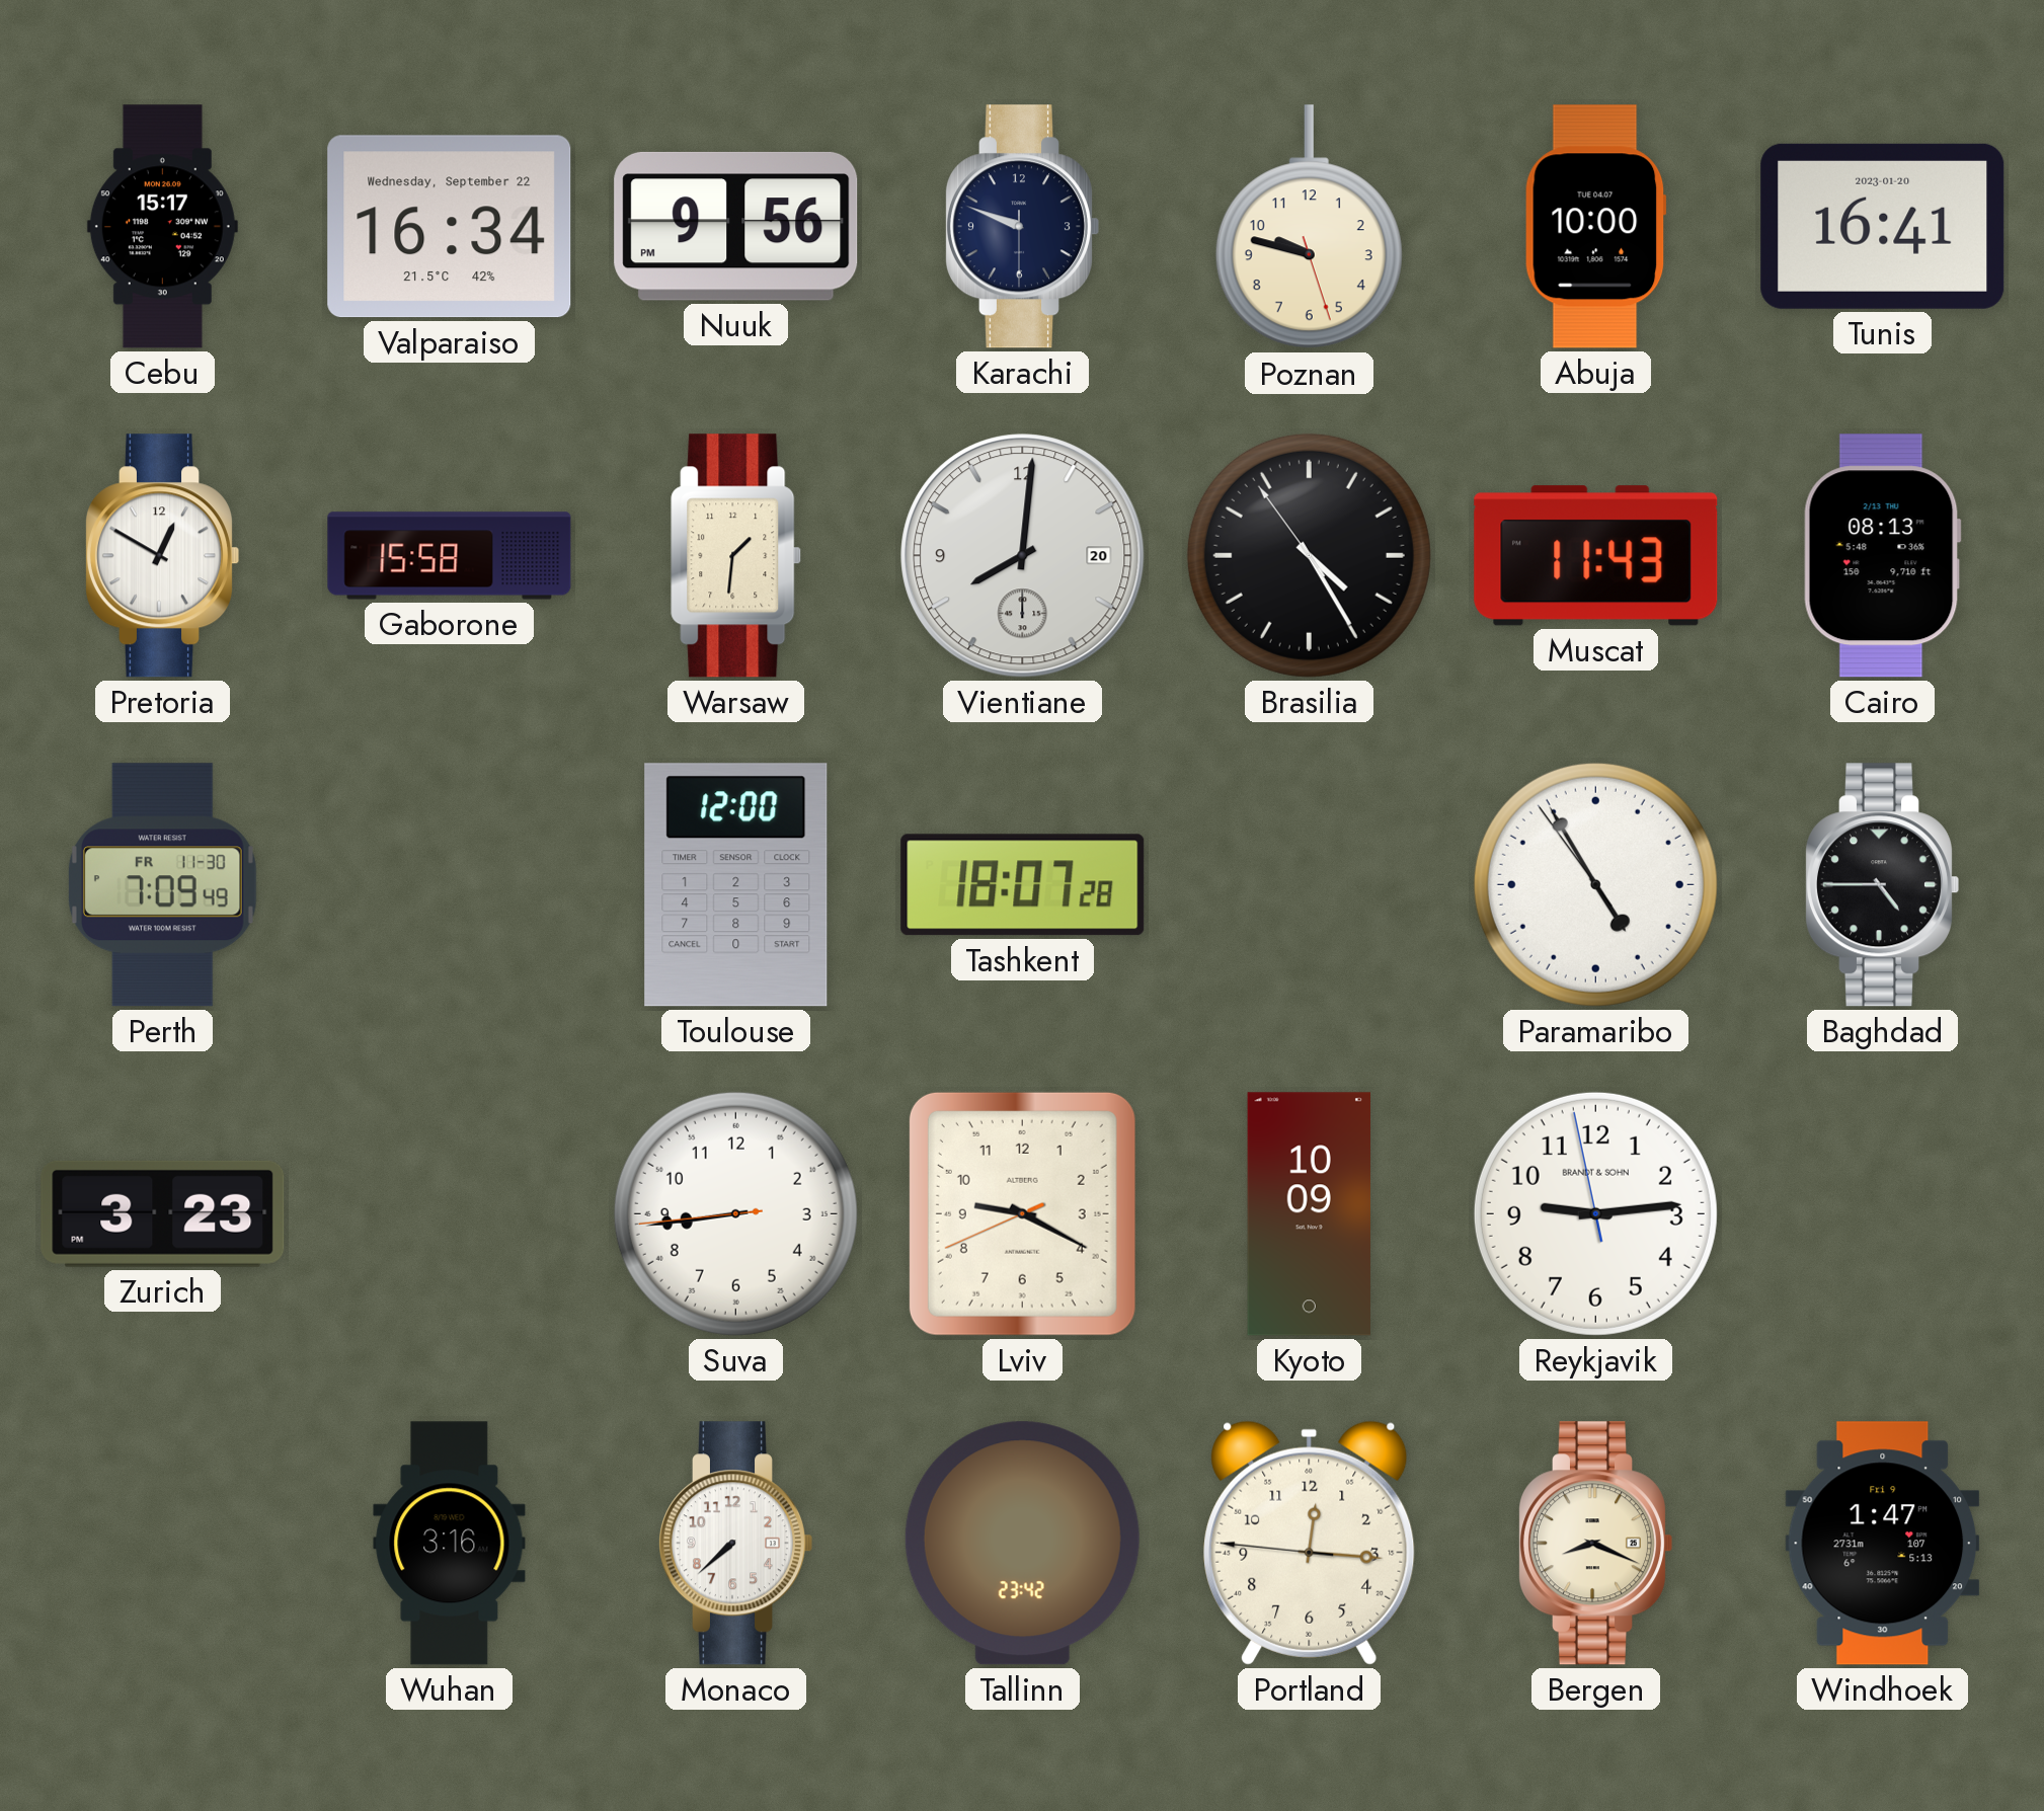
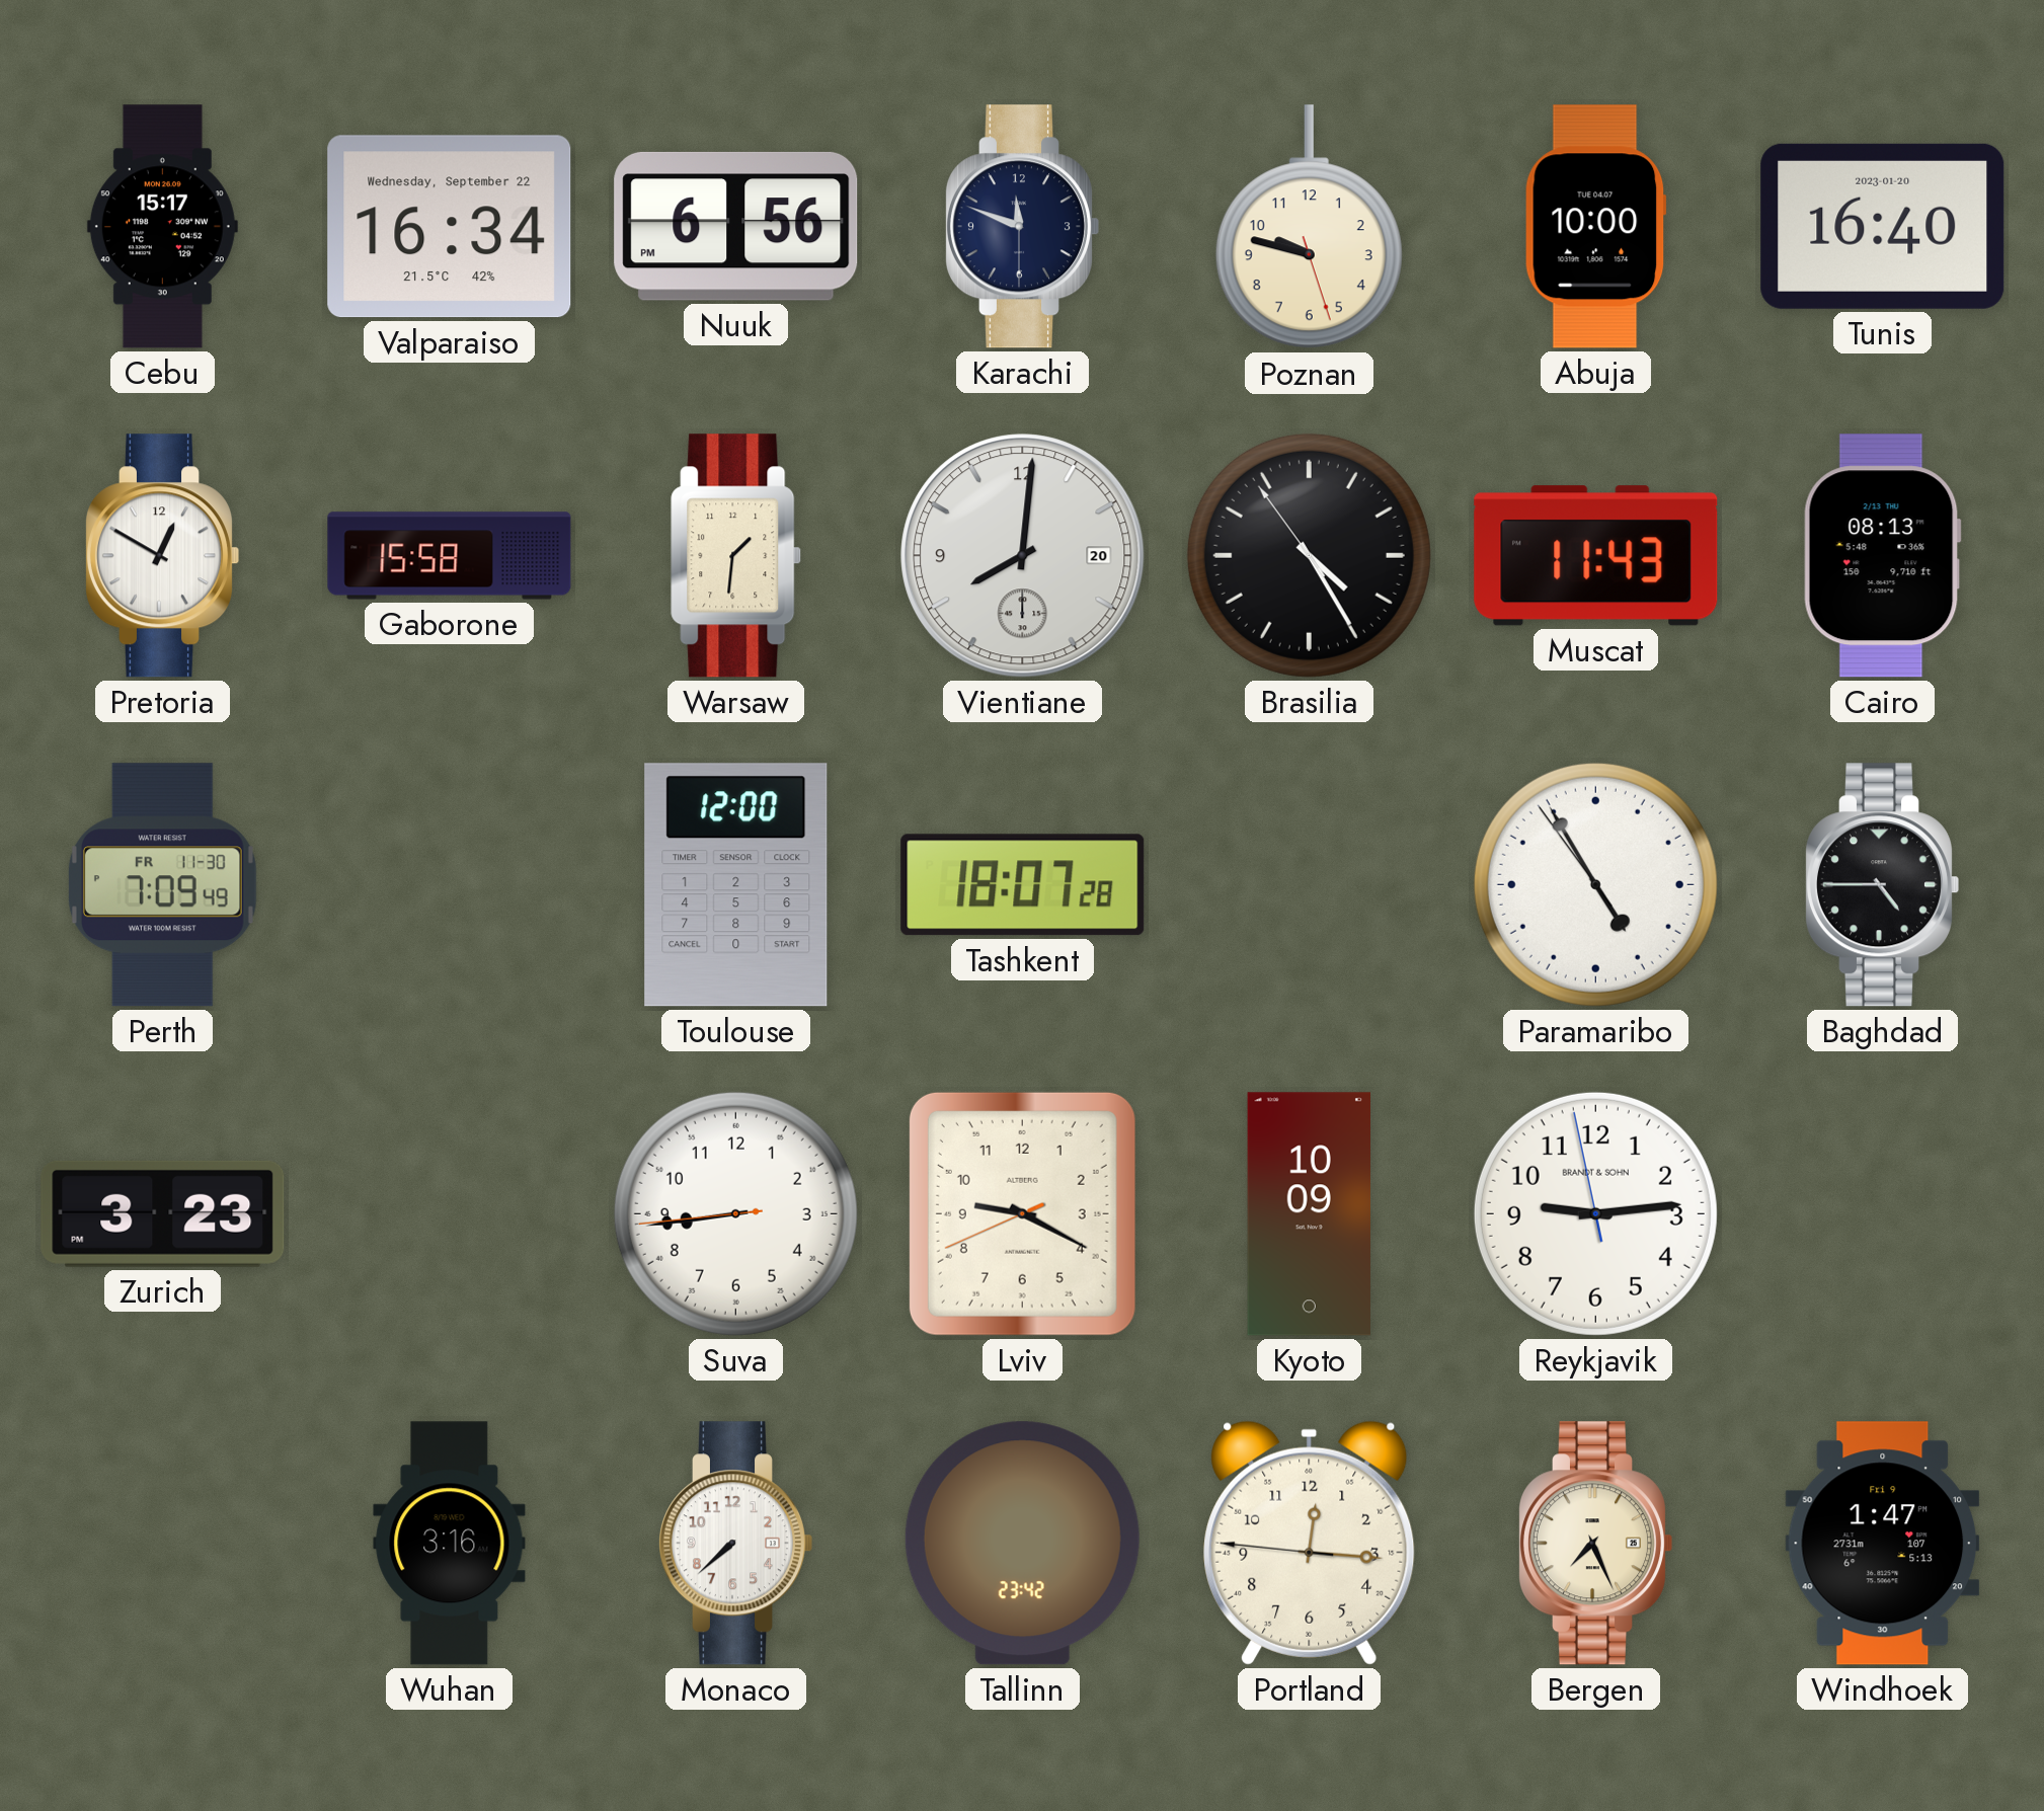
Nuuk: 9:56 -> 6:56 (736, 226)
Karachi: 9:48 -> 11:48 (1021, 227)
Tunis: 16:41 -> 16:40 (1883, 226)
Bergen: 8:19 -> 7:26 (1594, 1544)
